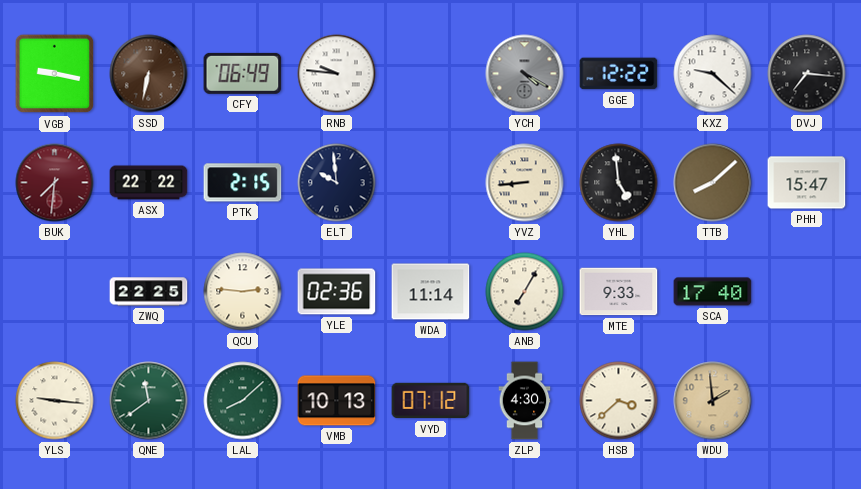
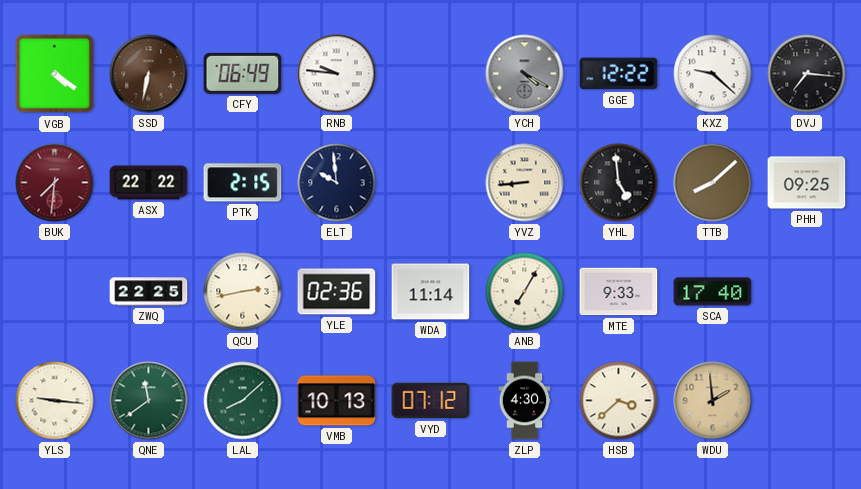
VGB: 9:17 -> 4:21 (55, 74)
PHH: 15:47 -> 09:25 (807, 183)
QCU: 2:46 -> 2:43 (243, 292)
